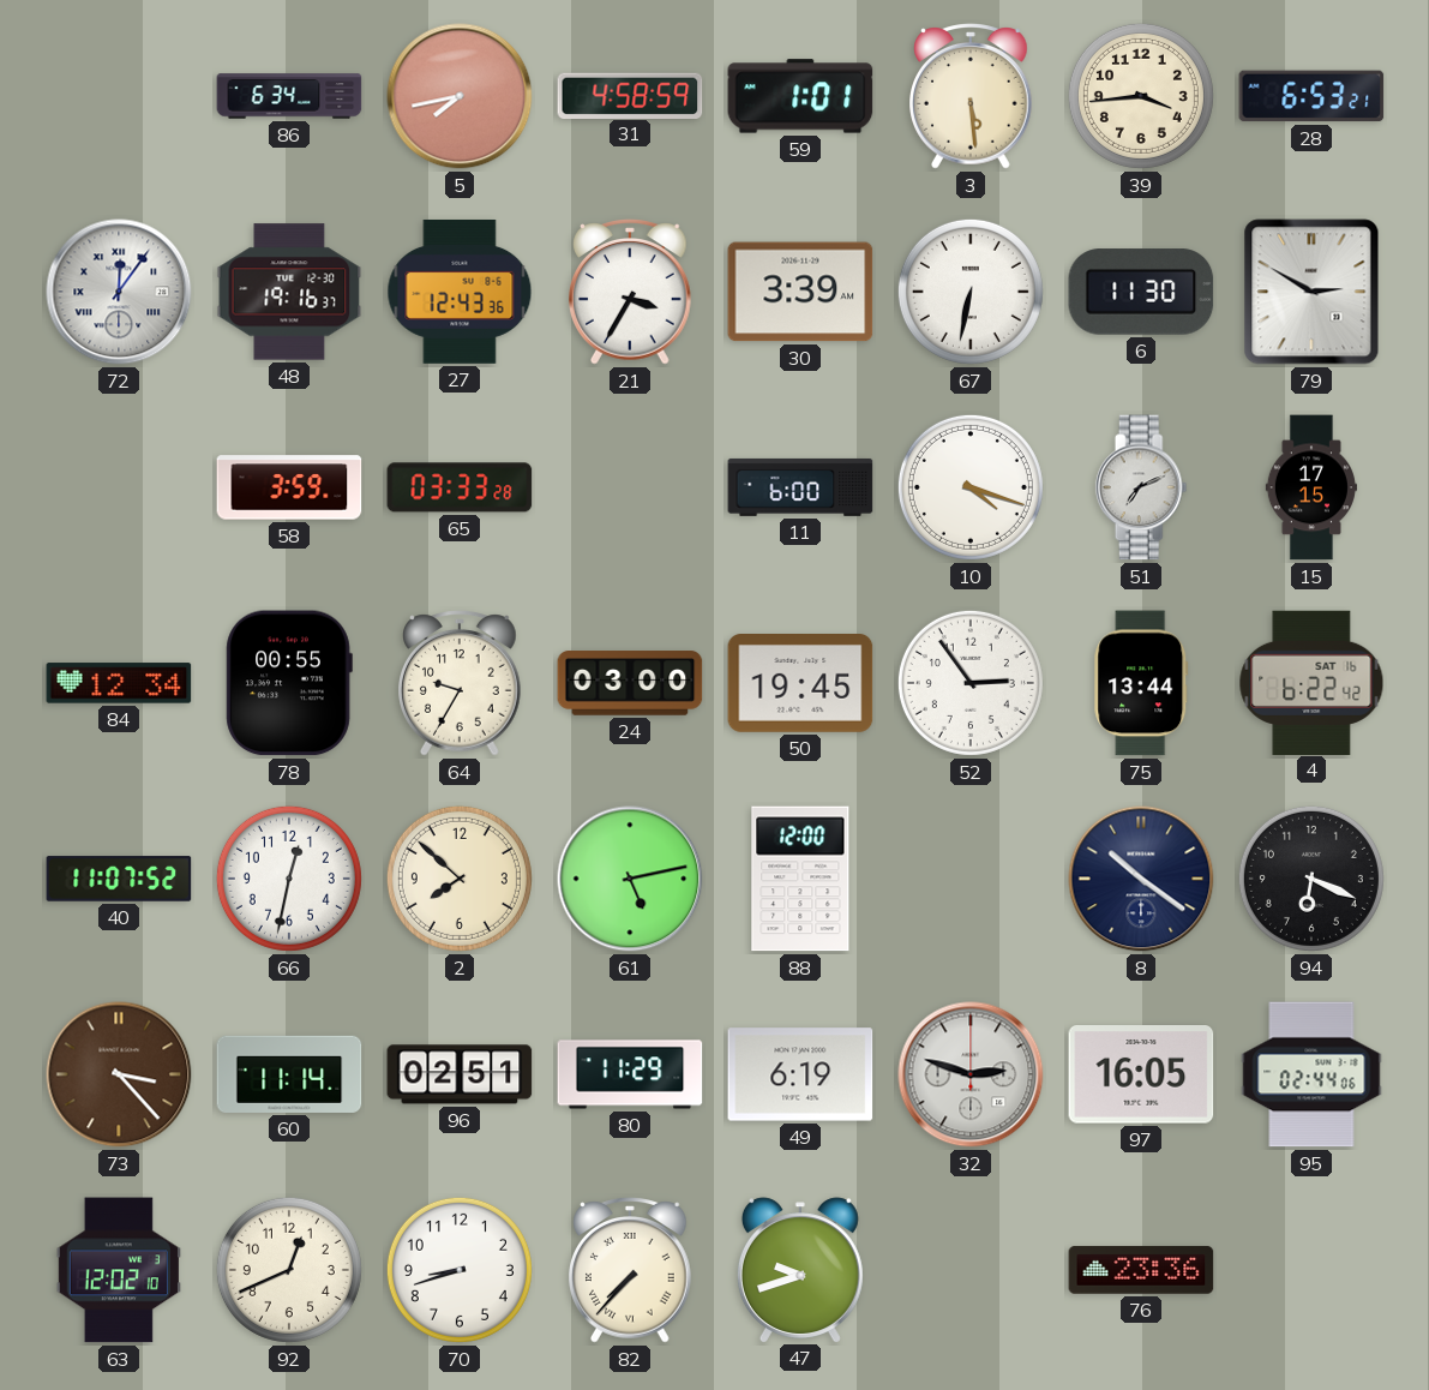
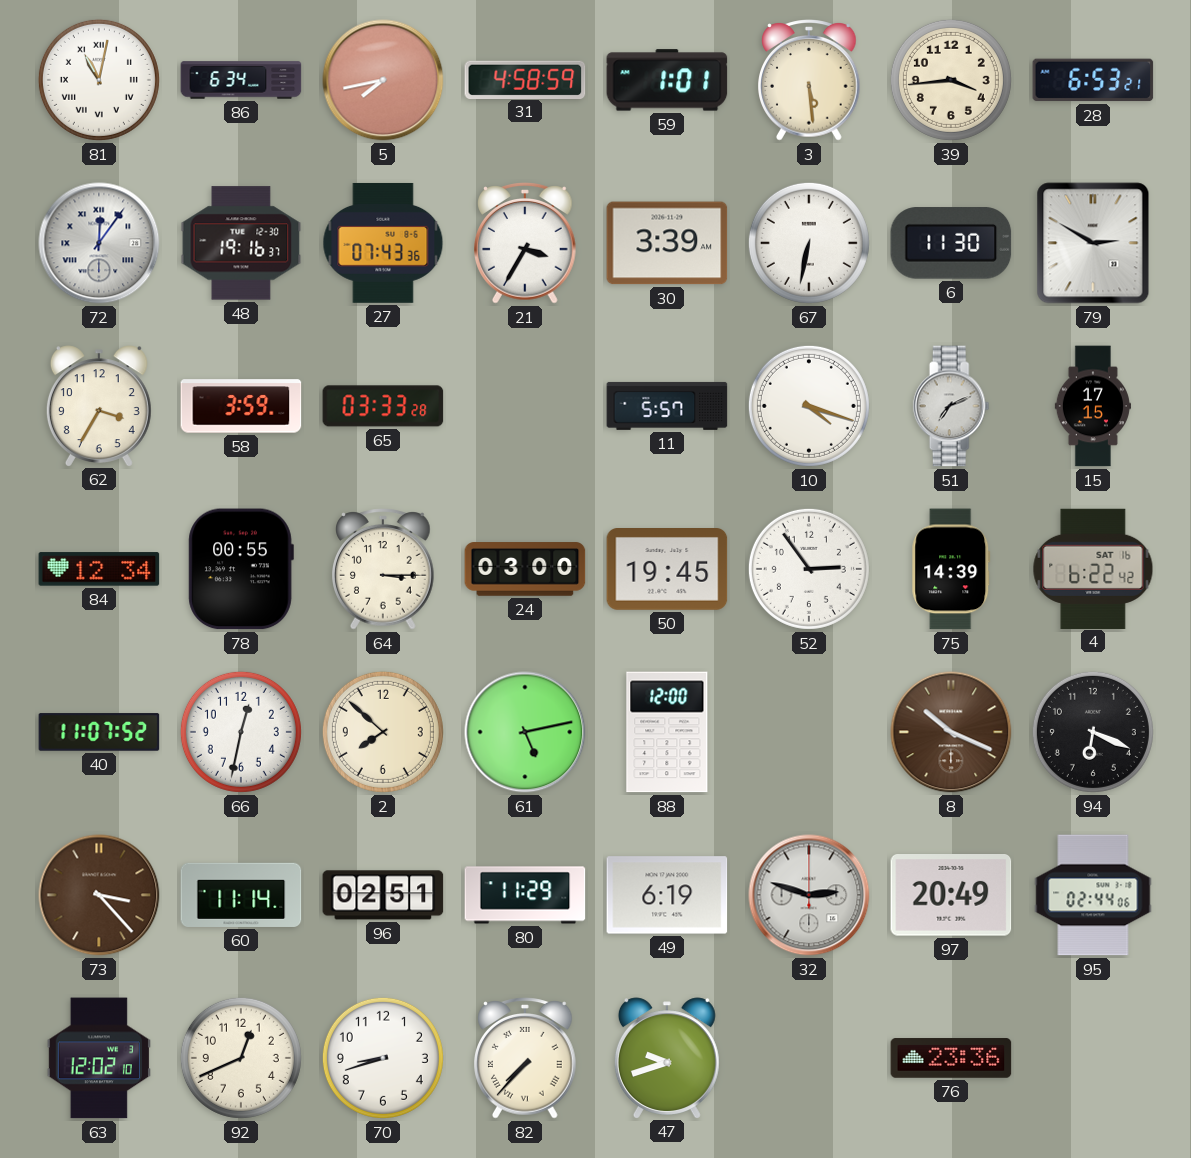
81: none -> 11:02 (99, 80)
27: 12:43 -> 07:43 (383, 243)
62: none -> 3:35 (99, 406)
11: 6:00 -> 5:57 (667, 406)
64: 9:35 -> 3:15 (383, 569)
75: 13:44 -> 14:39 (951, 569)
8: 10:21 -> 10:19 (951, 732)
8 dial: navy -> brown (951, 732)
97: 16:05 -> 20:49 (951, 895)
